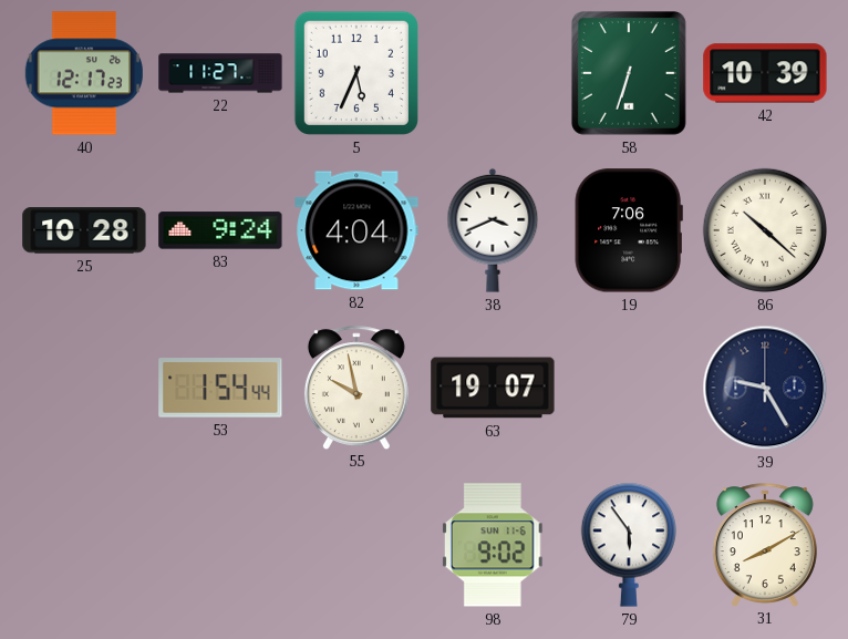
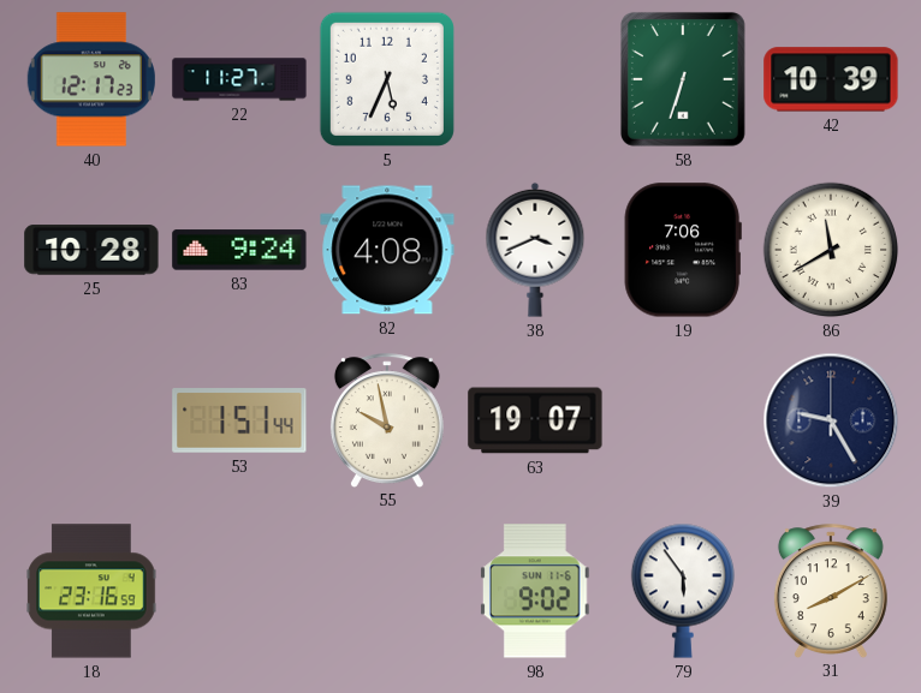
82: 4:04 -> 4:08 (387, 250)
86: 10:22 -> 11:40 (831, 250)
53: 1:54 -> 1:51 (239, 420)
18: none -> 23:16 (91, 591)
